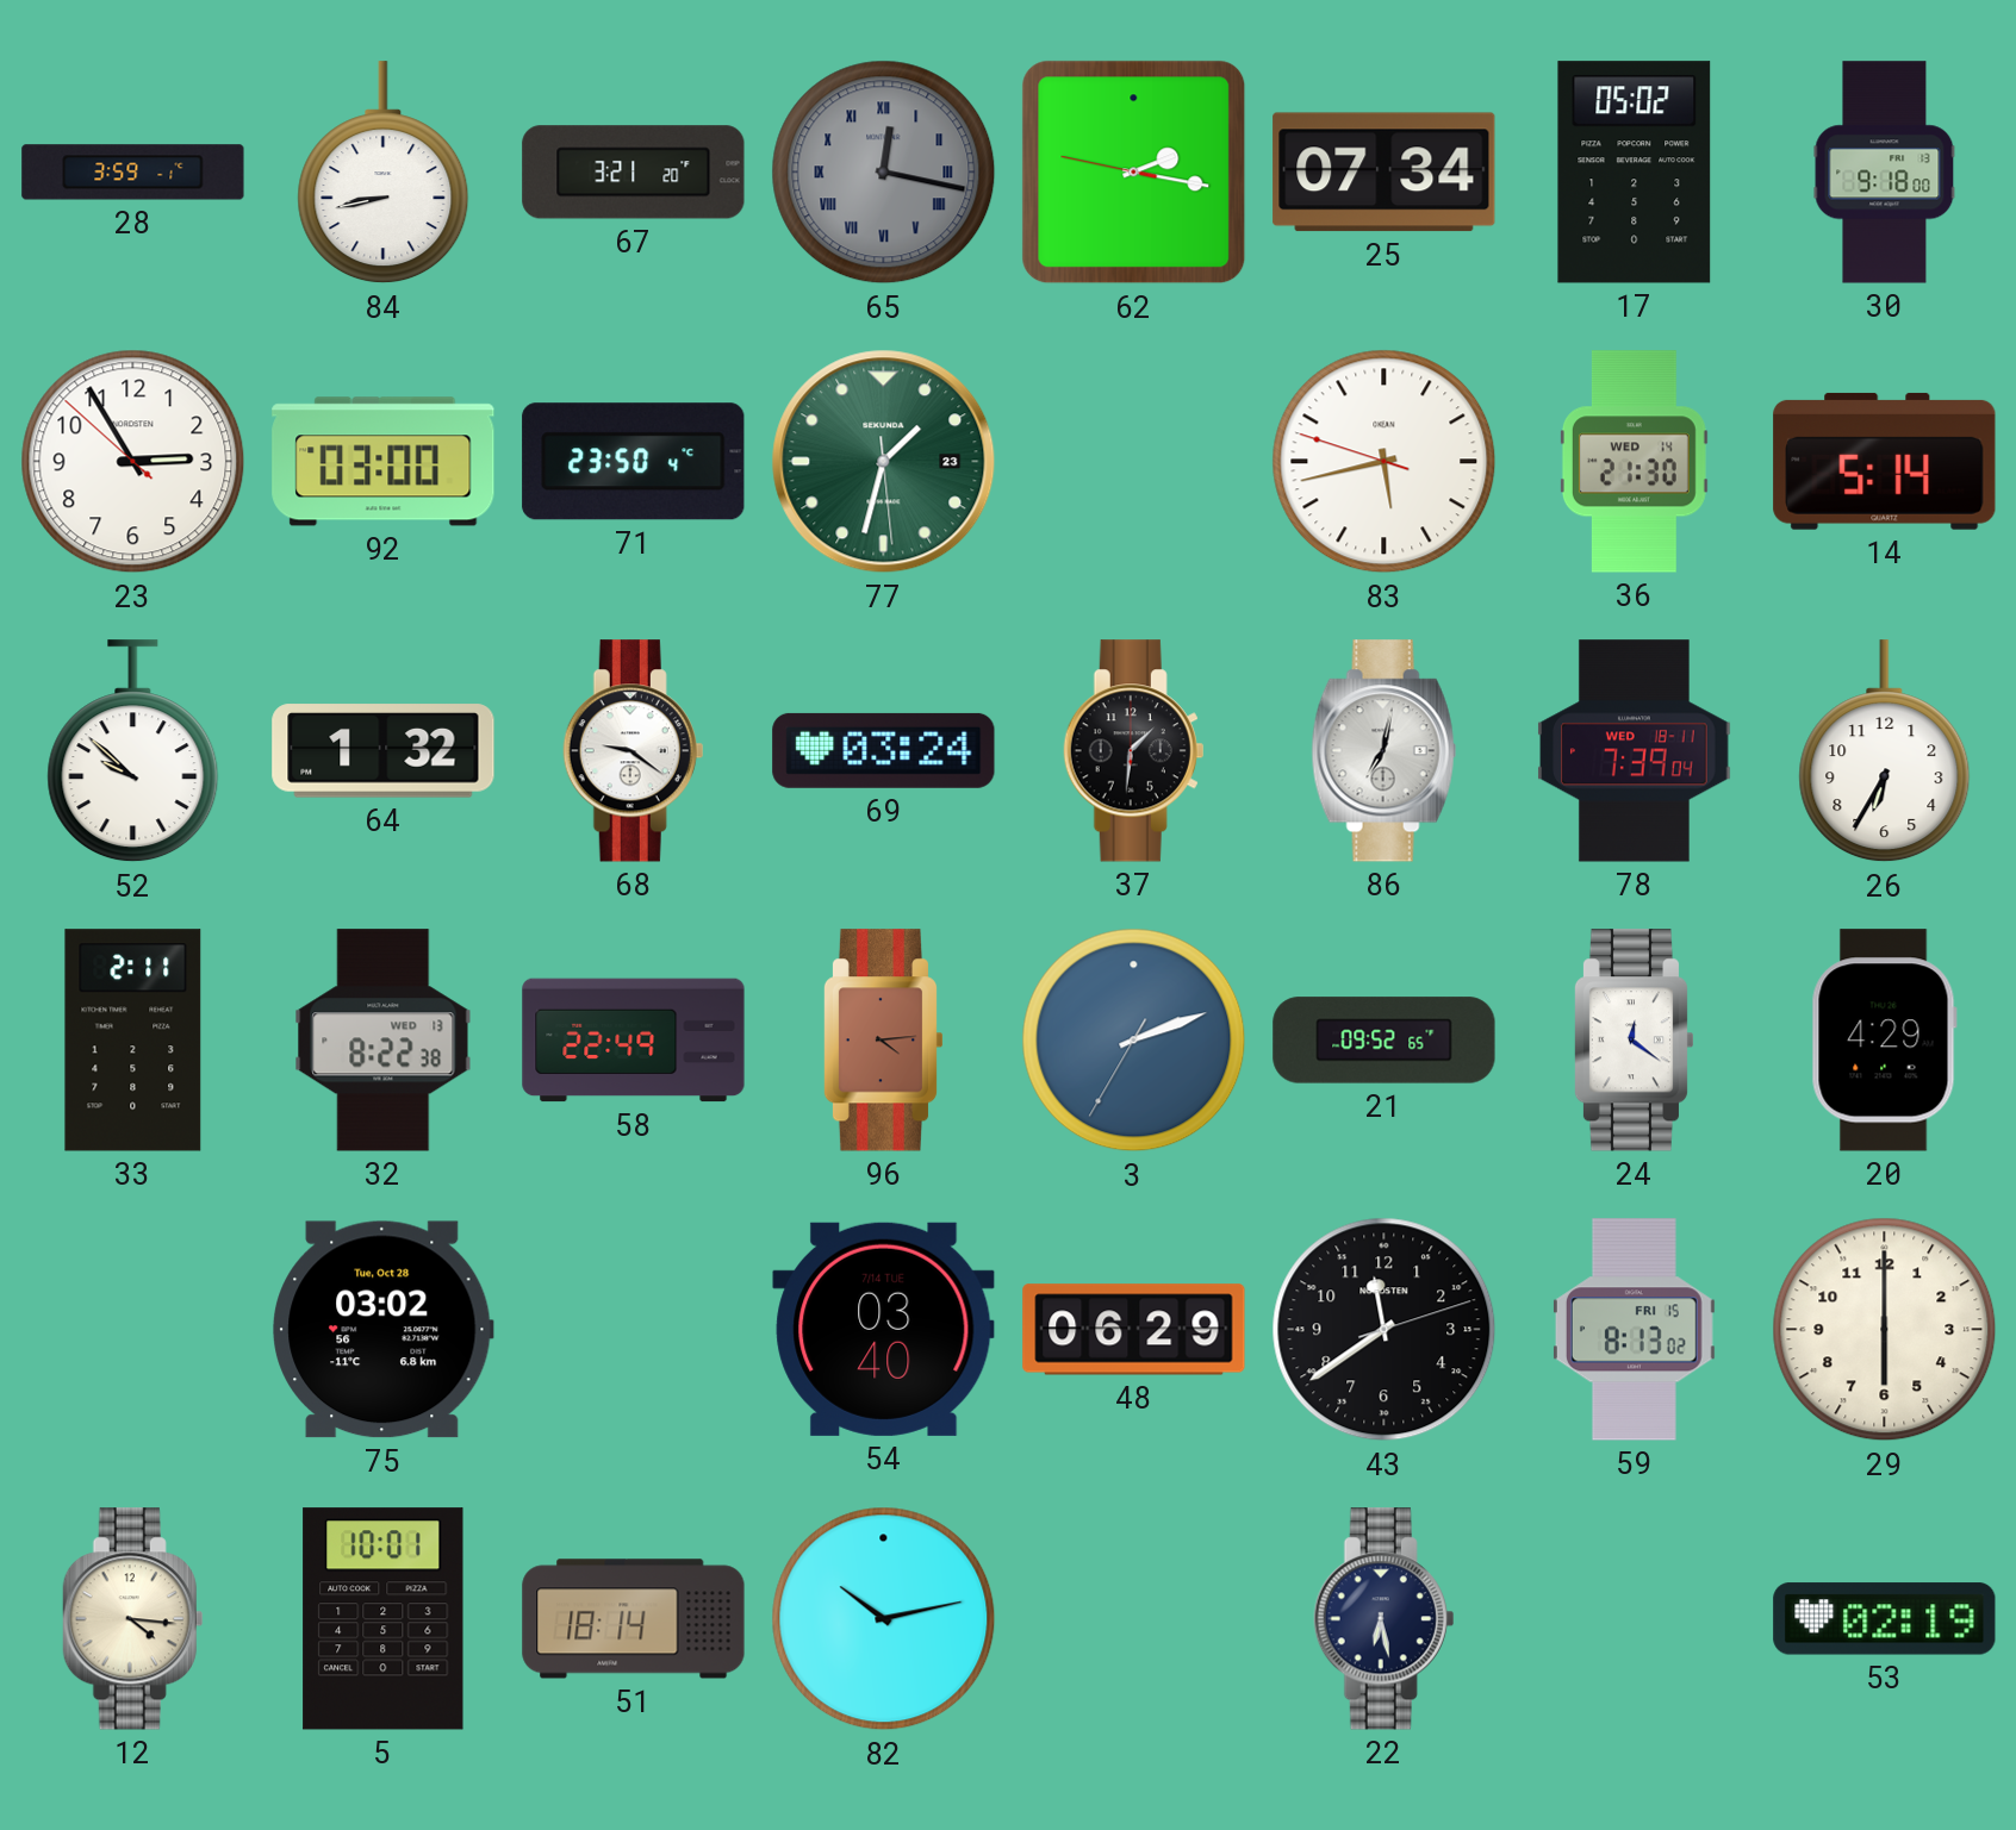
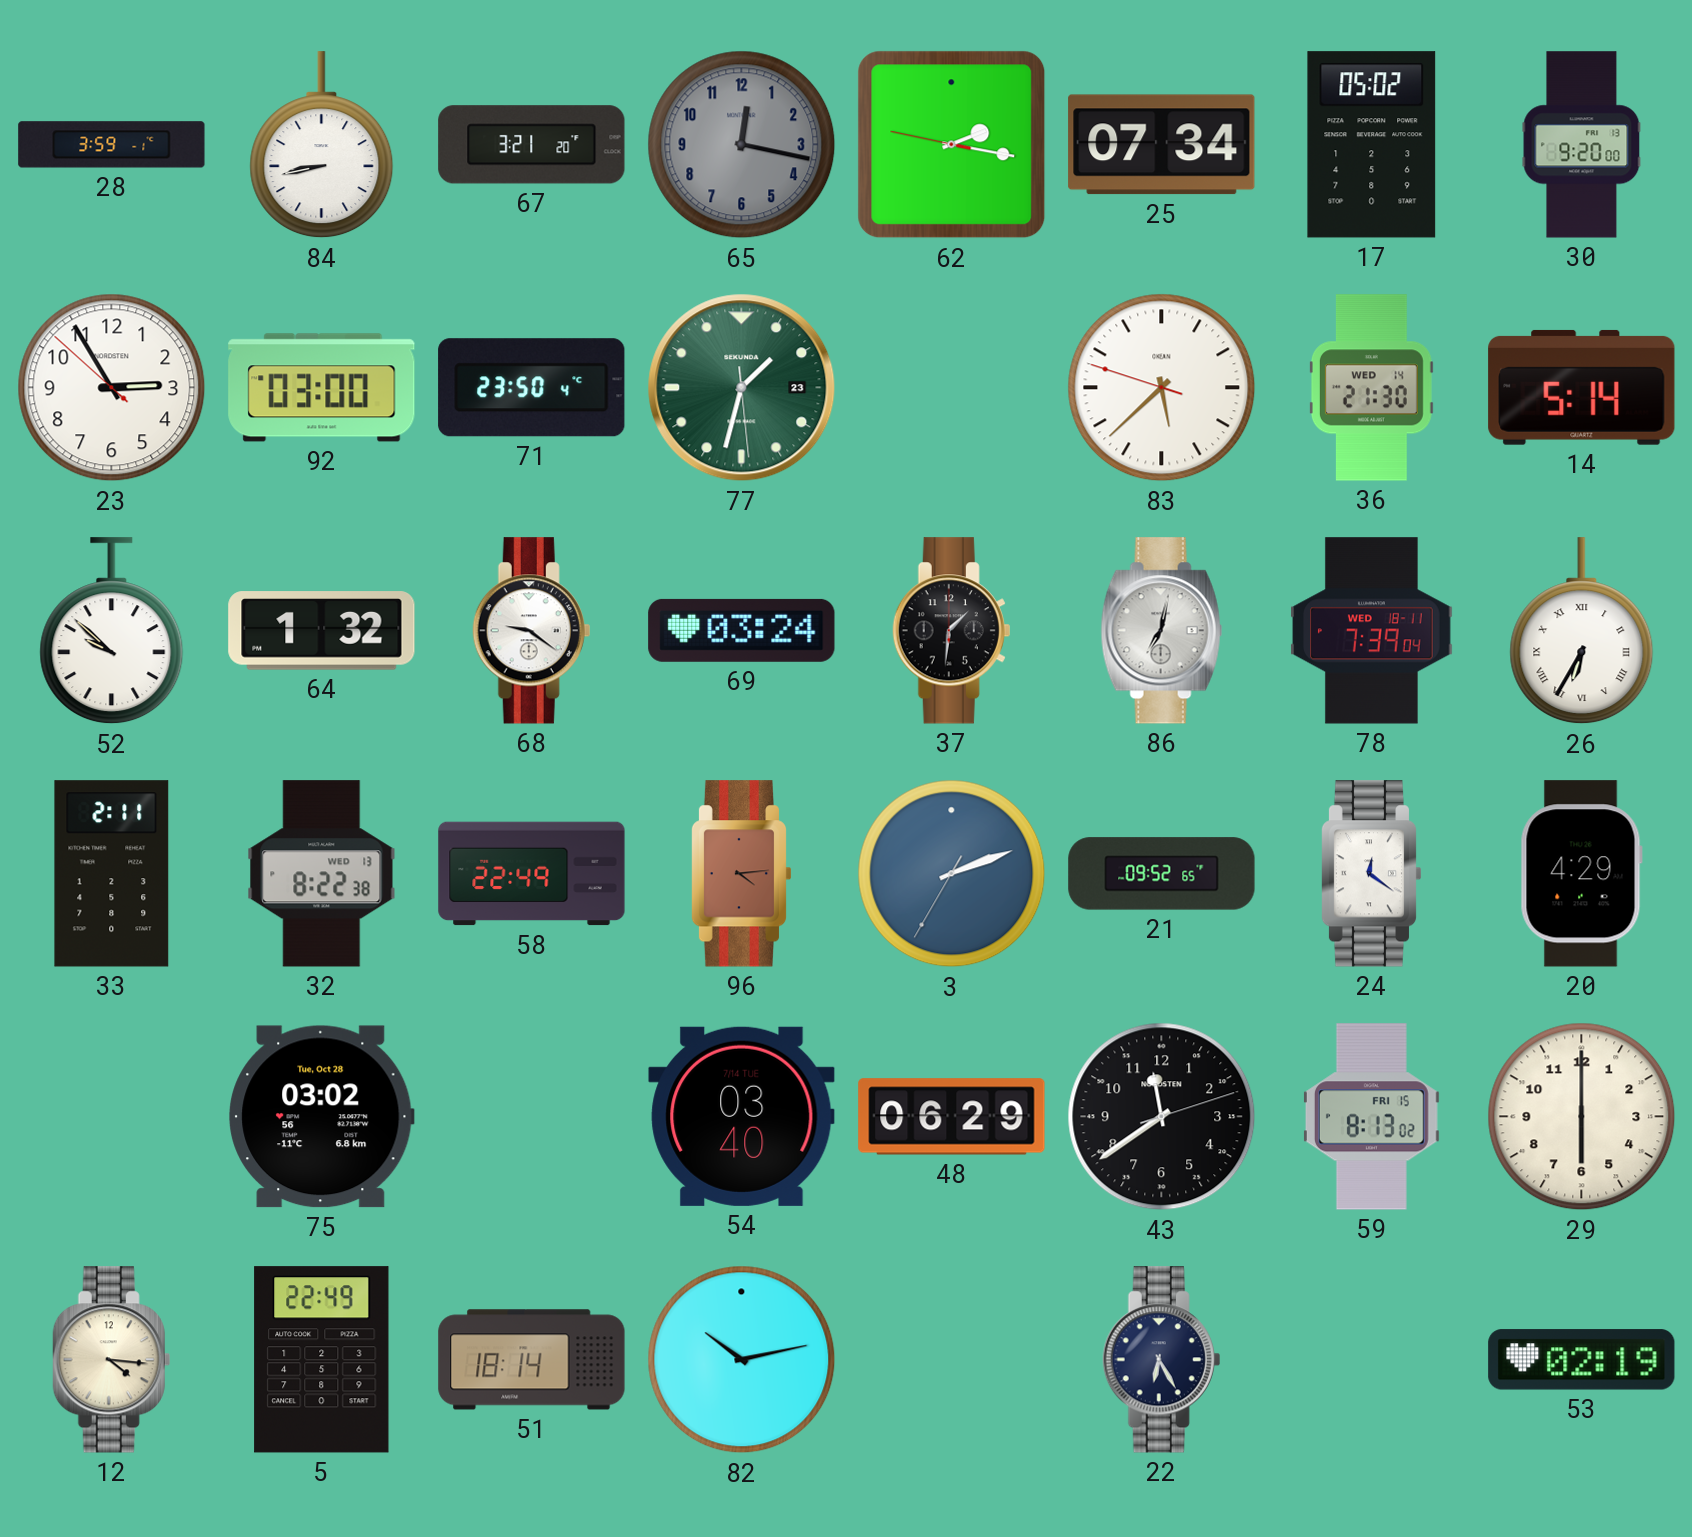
65 numerals: Roman -> Arabic (742, 145)
30: 9:18 -> 9:20 (1582, 145)
83: 5:42 -> 5:37 (1162, 388)
26 numerals: Arabic -> Roman (1582, 631)
5: 10:01 -> 22:49 (322, 1360)
22: 6:28 -> 6:25 (1162, 1360)
